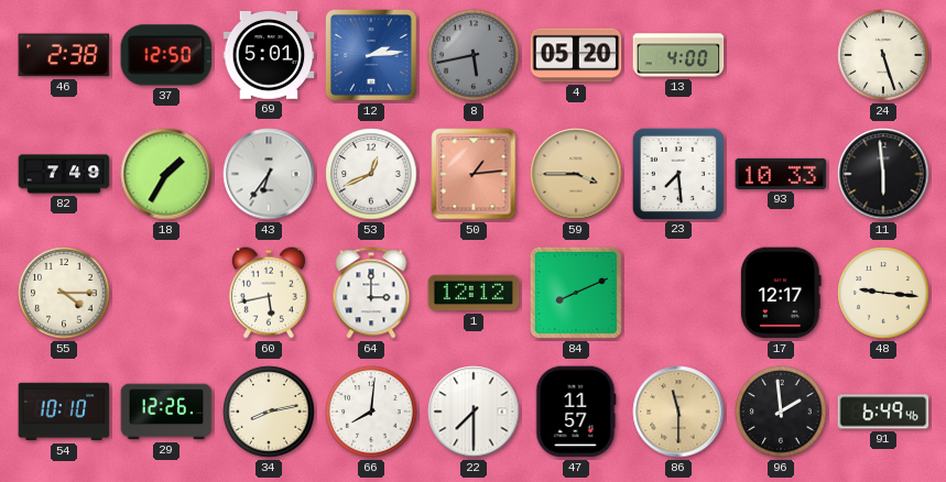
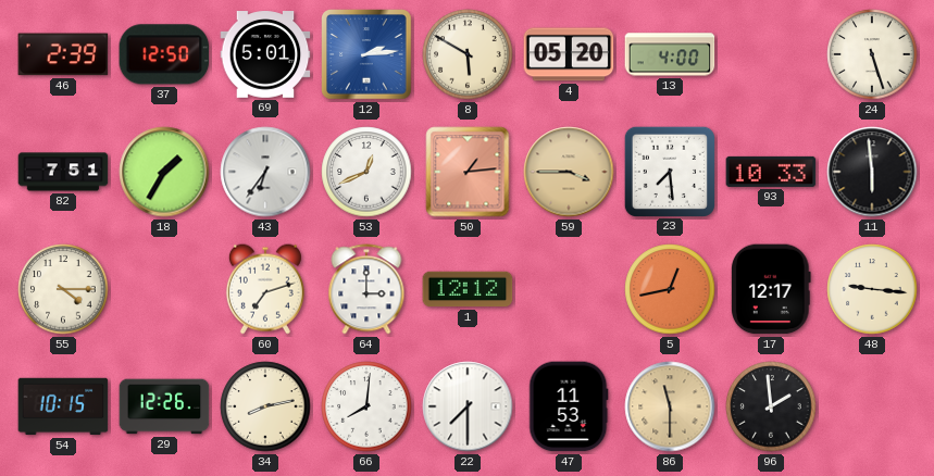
46: 2:38 -> 2:39 (63, 54)
8: 5:43 -> 5:50 (468, 54)
8 dial: grey -> cream (468, 54)
82: 7:49 -> 7:51 (63, 172)
60: 5:43 -> 7:12 (265, 289)
84: 8:11 -> none (576, 293)
5: none -> 12:43 (670, 289)
54: 10:10 -> 10:15 (63, 406)
47: 11:57 -> 11:53 (569, 406)
91: 6:49 -> none (883, 412)
